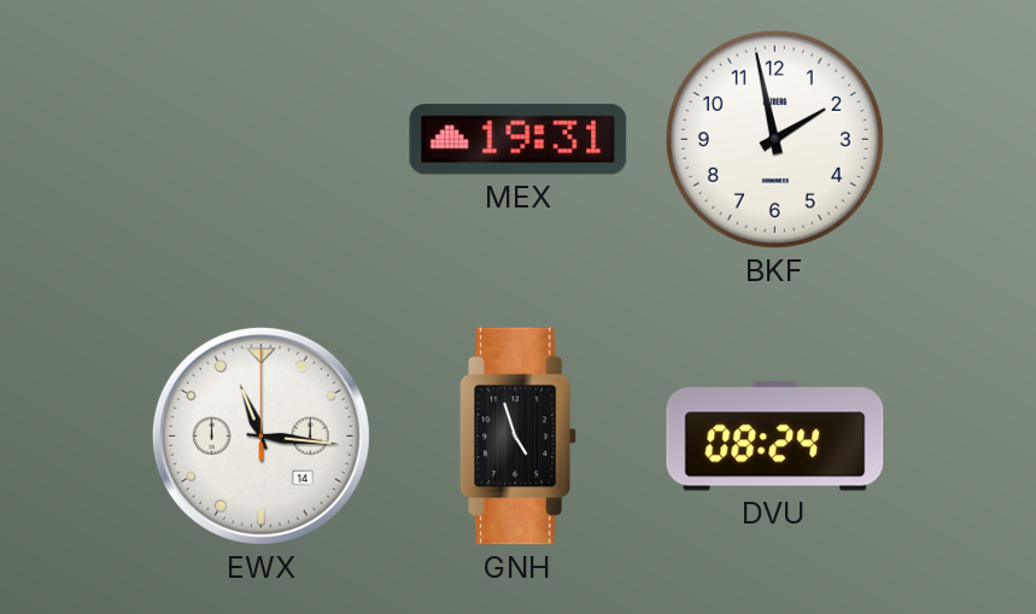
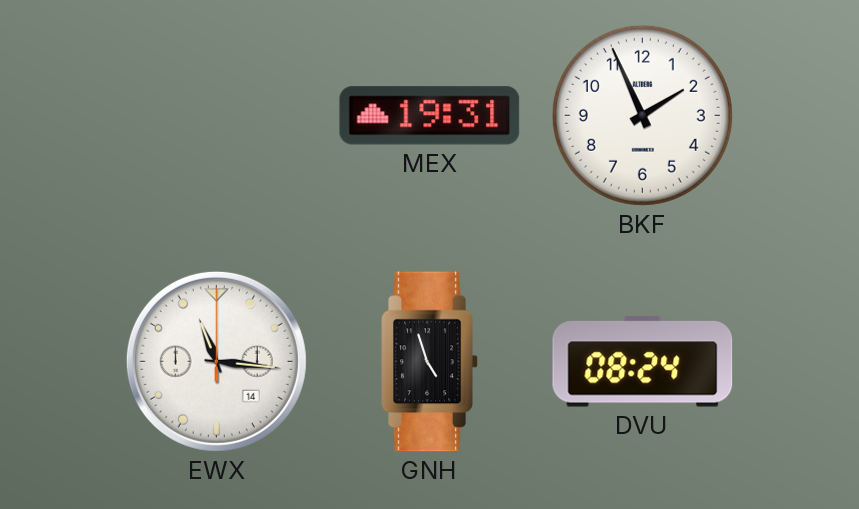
BKF: 1:58 -> 1:56 (642, 115)
